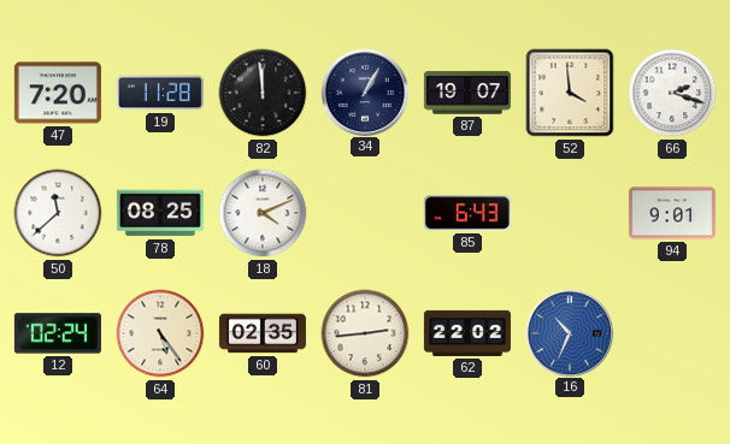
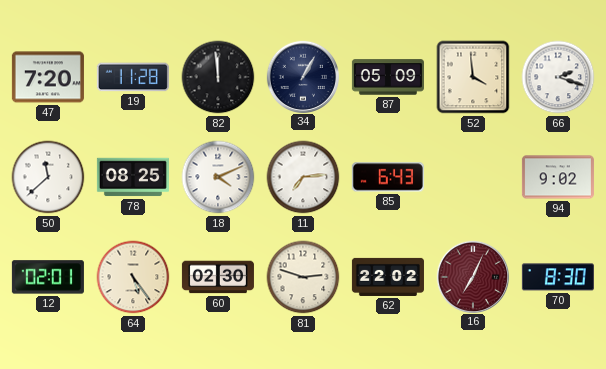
87: 19:07 -> 05:09 (388, 77)
11: none -> 7:14 (303, 177)
94: 9:01 -> 9:02 (558, 177)
12: 02:24 -> 02:01 (48, 277)
60: 02:35 -> 02:30 (218, 277)
81: 2:44 -> 2:48 (303, 277)
16: 10:34 -> 7:04 (472, 276)
16 dial: blue -> burgundy (472, 276)
70: none -> 8:30 (558, 277)
